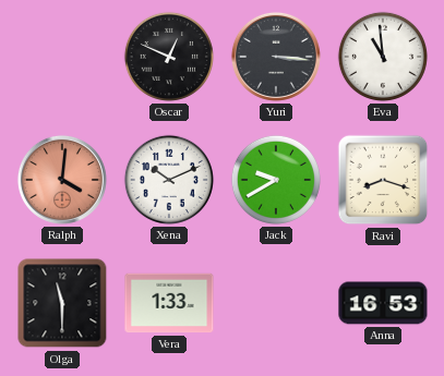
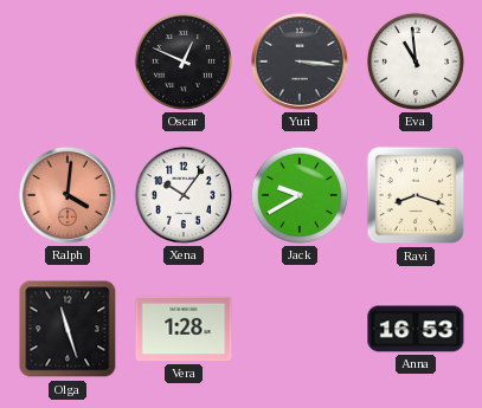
Xena: 10:11 -> 10:06 (184, 195)
Olga: 11:30 -> 11:27 (68, 329)
Vera: 1:33 -> 1:28 (184, 329)
